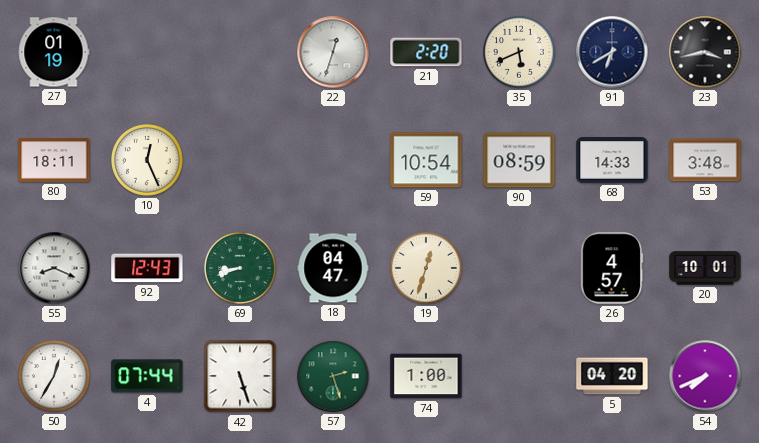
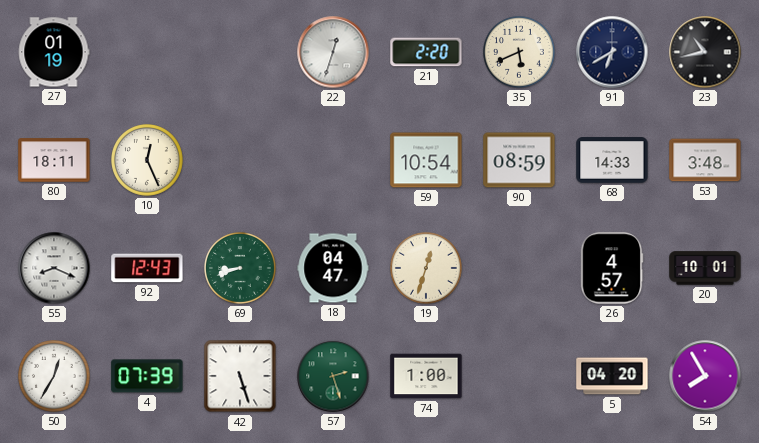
23: 3:43 -> 10:43 (705, 52)
4: 07:44 -> 07:39 (147, 376)
54: 7:41 -> 7:55 (705, 376)
